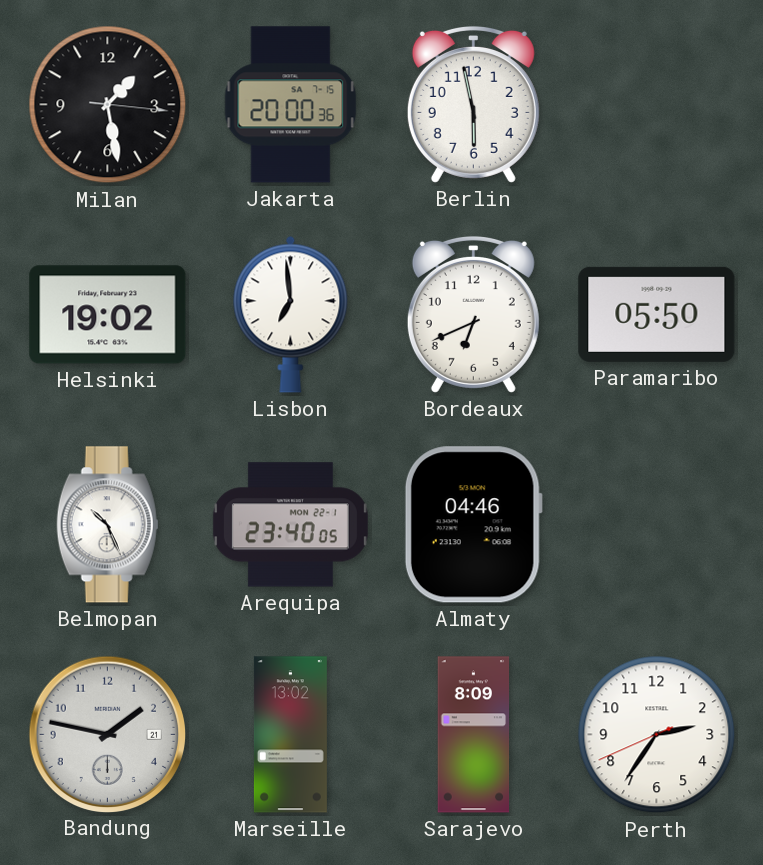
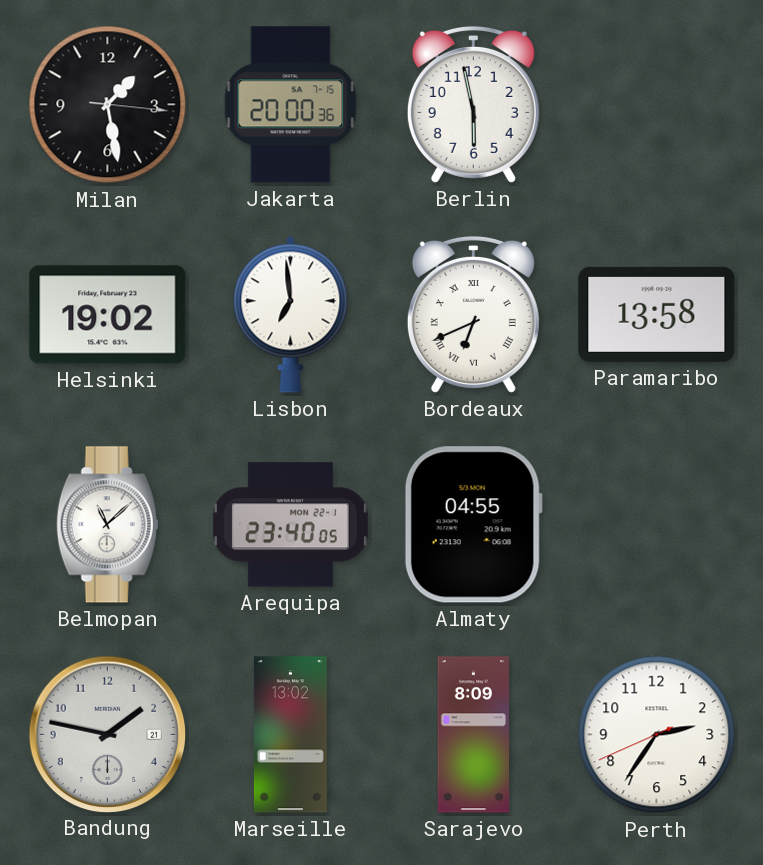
Bordeaux numerals: Arabic -> Roman (473, 314)
Paramaribo: 05:50 -> 13:58 (657, 314)
Belmopan: 10:26 -> 11:08 (108, 525)
Almaty: 04:46 -> 04:55 (473, 525)
